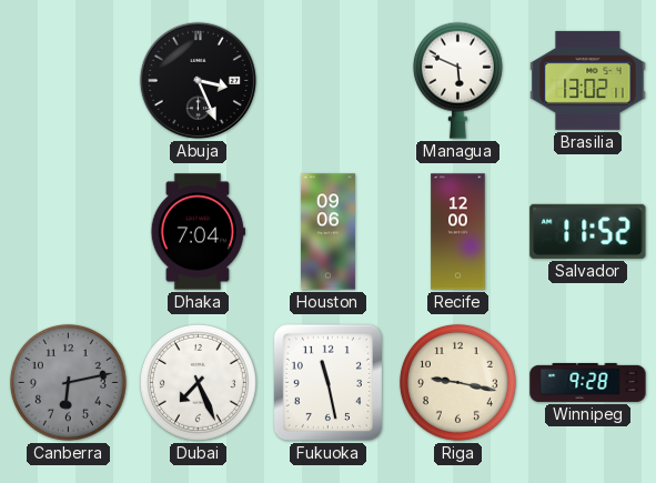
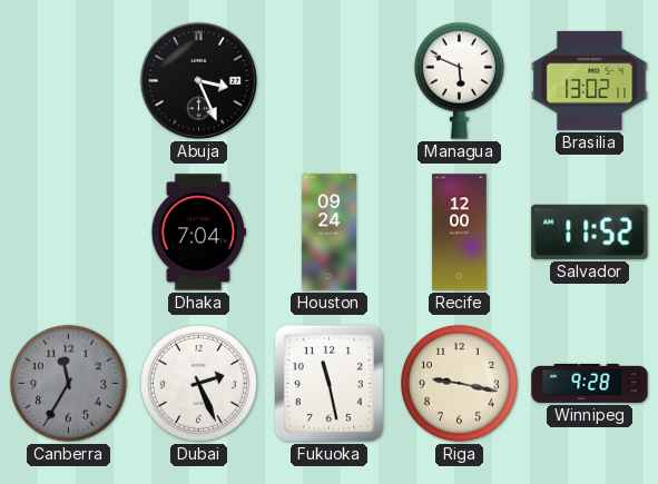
Houston: 09:06 -> 09:24 (328, 233)
Canberra: 6:13 -> 11:35 (68, 383)
Dubai: 7:26 -> 2:26 (198, 383)
